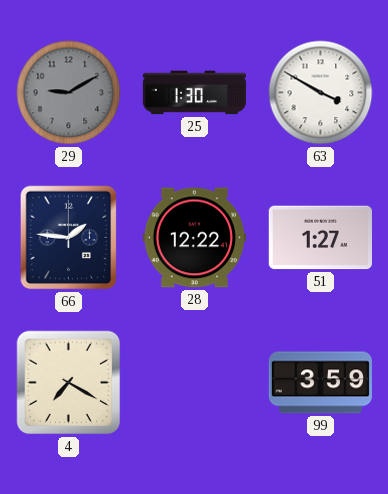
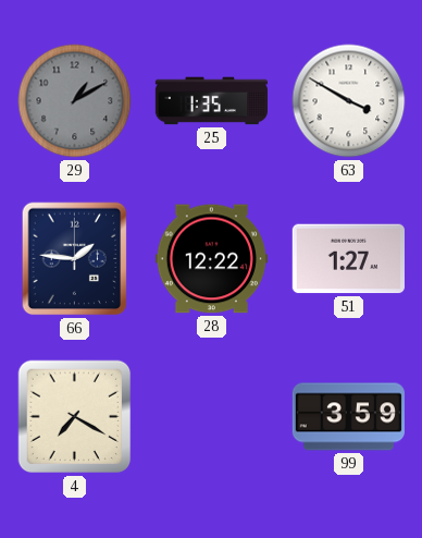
29: 9:10 -> 1:10 (75, 101)
25: 1:30 -> 1:35 (211, 101)
